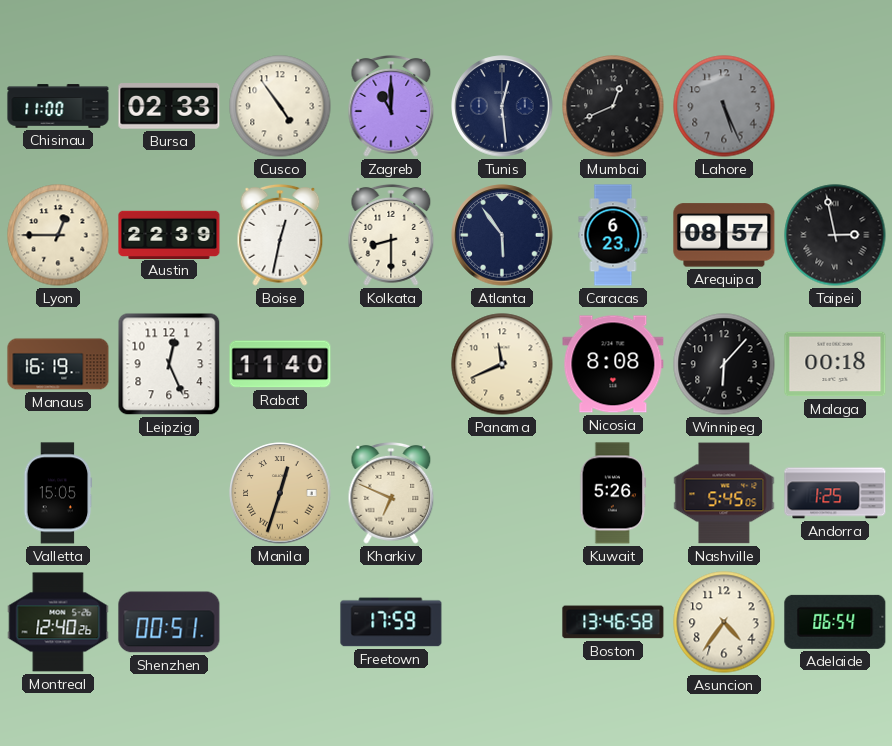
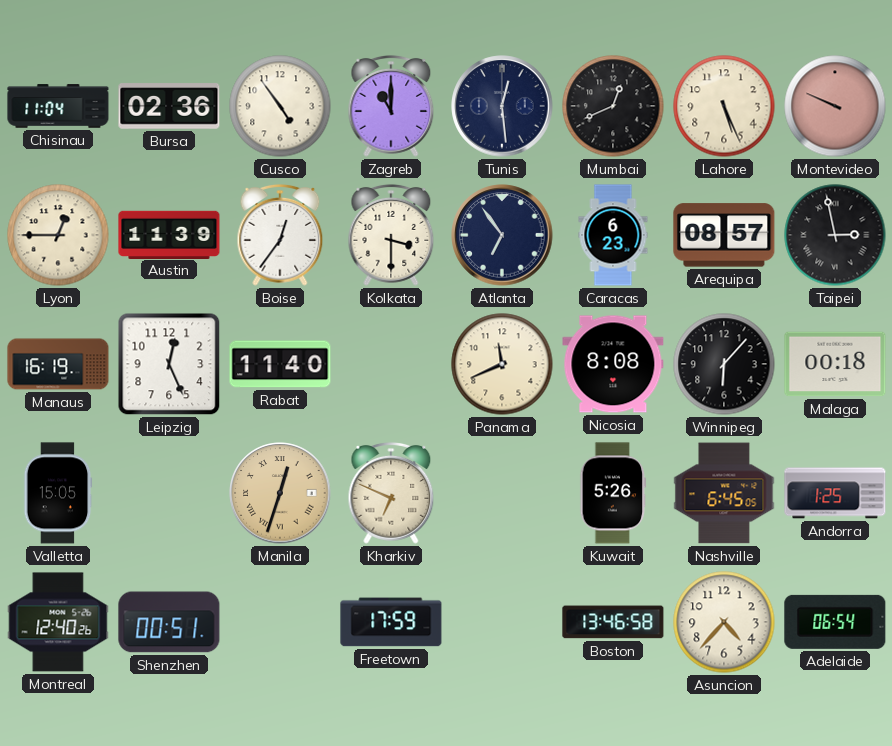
Chisinau: 11:00 -> 11:04 (58, 106)
Bursa: 02:33 -> 02:36 (169, 106)
Lahore dial: grey -> cream (724, 106)
Montevideo: none -> 9:49 (835, 106)
Austin: 22:39 -> 11:39 (169, 234)
Boise: 12:32 -> 12:36 (280, 235)
Kolkata: 8:30 -> 3:30 (391, 235)
Atlanta: 5:54 -> 6:54 (502, 235)
Nashville: 5:45 -> 6:45 (724, 493)
Asuncion: 4:36 -> 4:37 (724, 622)
